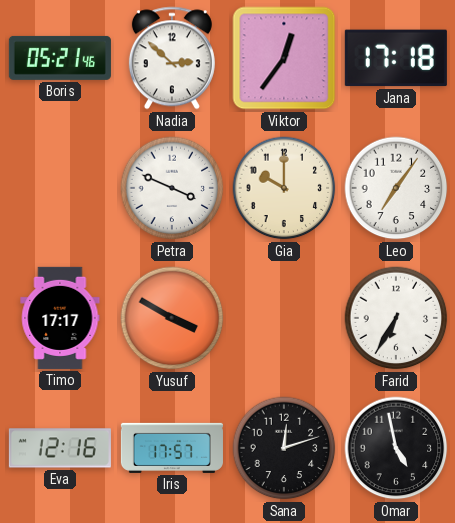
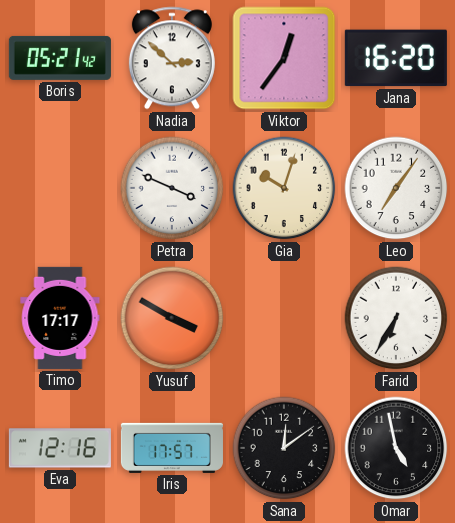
Boris: 05:21:46 -> 05:21:42 (60, 58)
Jana: 17:18 -> 16:20 (396, 58)
Gia: 10:00 -> 10:03 (284, 188)
Sana: 12:12 -> 12:09 (284, 448)
